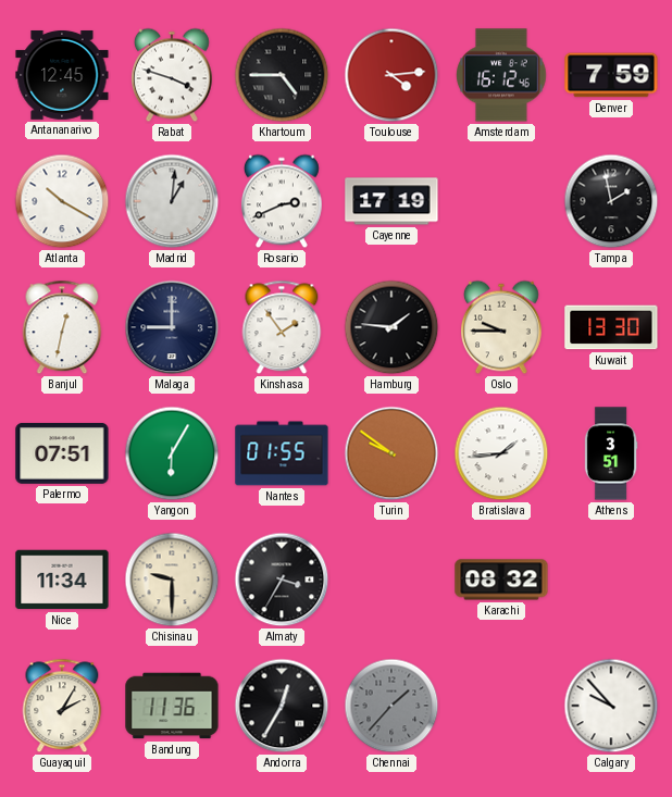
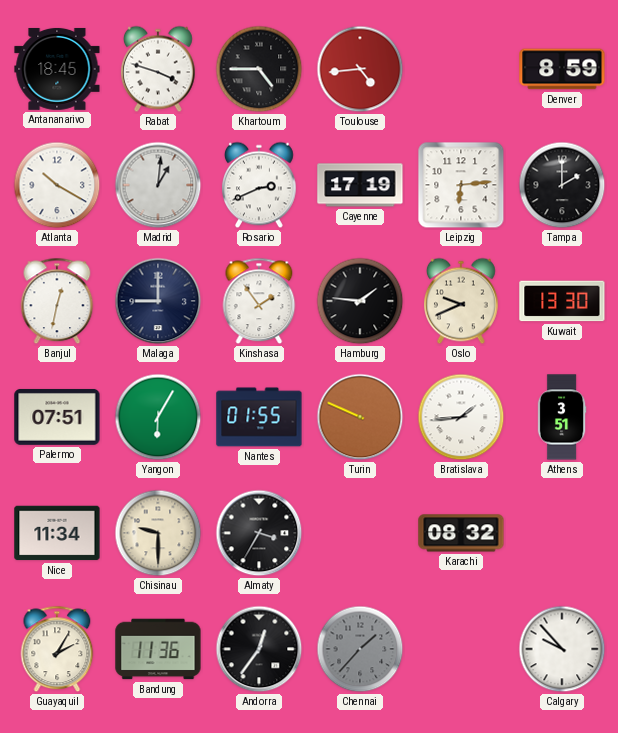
Antananarivo: 12:45 -> 18:45 (57, 69)
Toulouse: 4:14 -> 4:44 (360, 69)
Amsterdam: 16:12 -> none (502, 75)
Denver: 7:59 -> 8:59 (562, 69)
Leipzig: none -> 6:14 (461, 185)
Tampa: 1:58 -> 2:00 (562, 185)
Oslo: 9:45 -> 9:41 (462, 301)
Turin: 9:51 -> 9:49 (360, 417)
Andorra: 12:35 -> 12:36 (259, 649)
